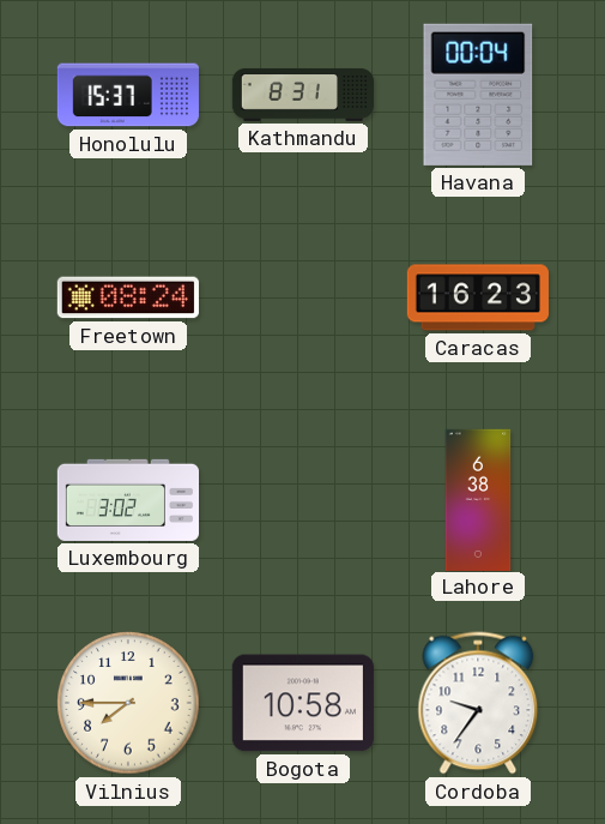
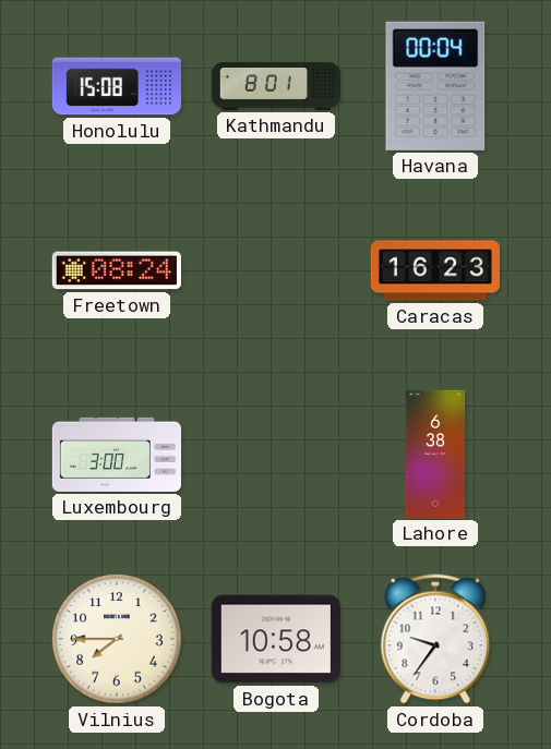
Honolulu: 15:37 -> 15:08 (117, 86)
Kathmandu: 8:31 -> 8:01 (275, 86)
Luxembourg: 3:02 -> 3:00 (116, 455)
